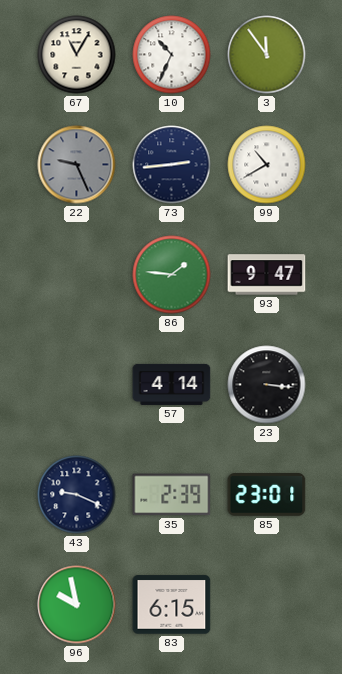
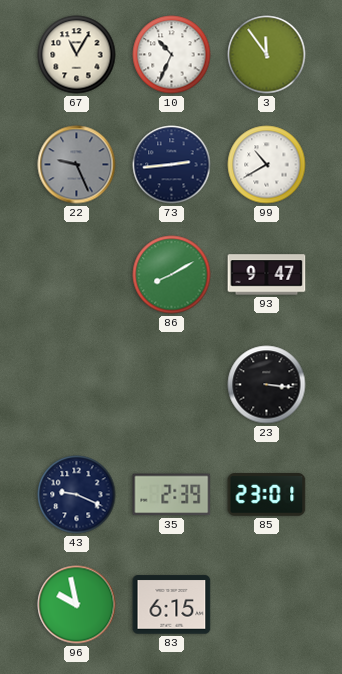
86: 1:46 -> 8:10 (172, 275)
57: 4:14 -> none (172, 384)
